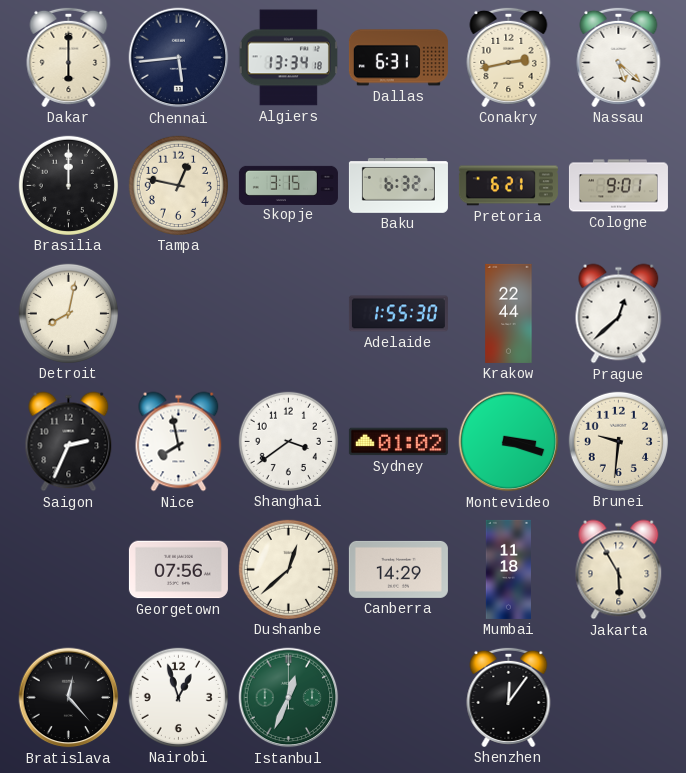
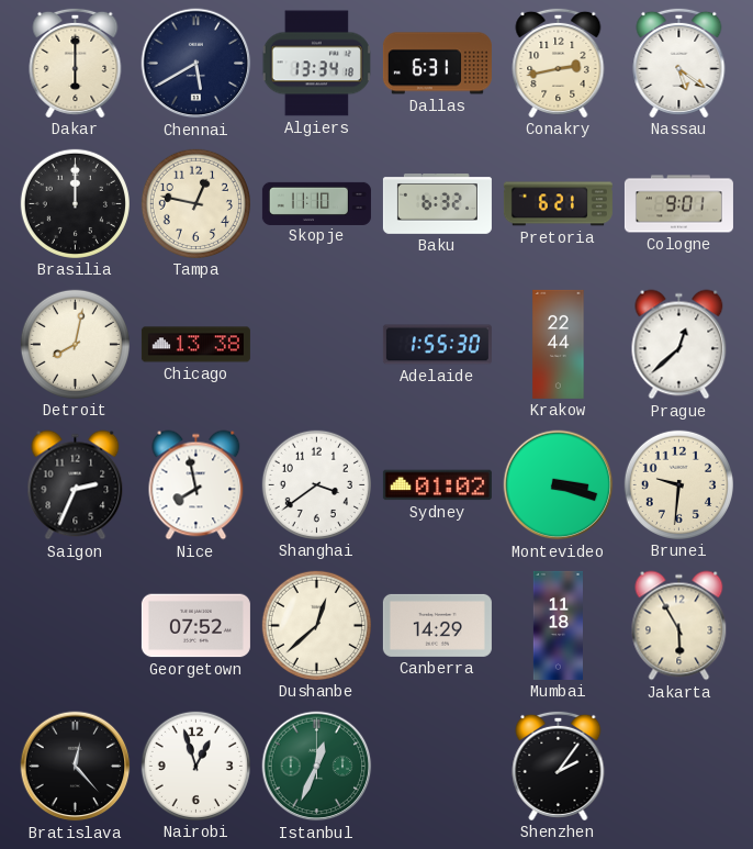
Chennai: 5:44 -> 5:40 (196, 64)
Nassau: 5:22 -> 5:21 (679, 63)
Skopje: 3:15 -> 11:10 (316, 203)
Chicago: none -> 13:38 (195, 345)
Georgetown: 07:56 -> 07:52 (195, 626)
Shenzhen: 12:06 -> 2:06 (559, 766)
